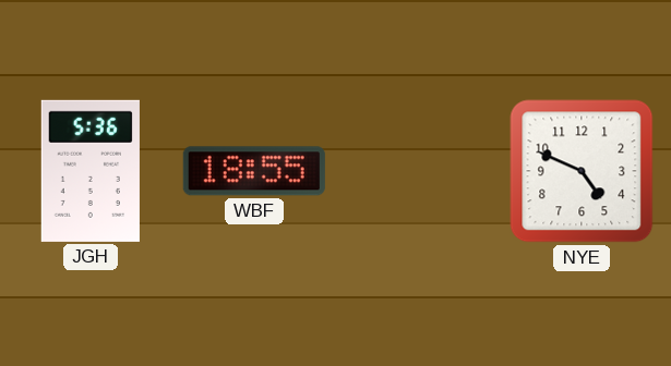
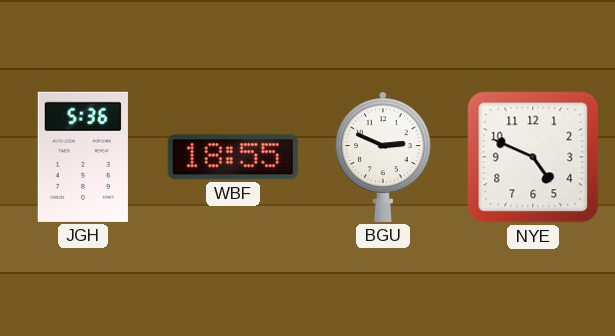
BGU: none -> 2:49 (384, 157)
